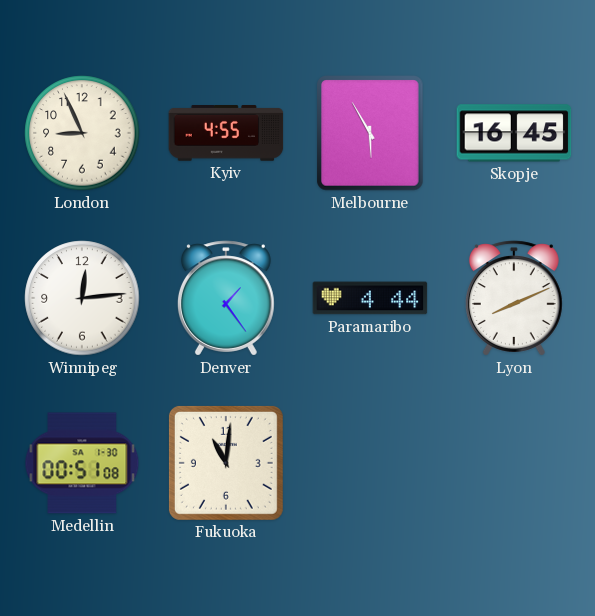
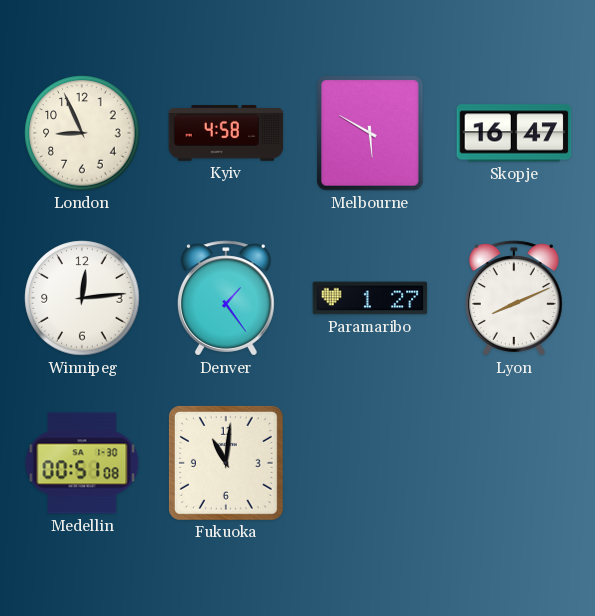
Kyiv: 4:55 -> 4:58 (226, 134)
Melbourne: 5:55 -> 5:50 (370, 133)
Skopje: 16:45 -> 16:47 (514, 133)
Paramaribo: 4:44 -> 1:27 (370, 298)
